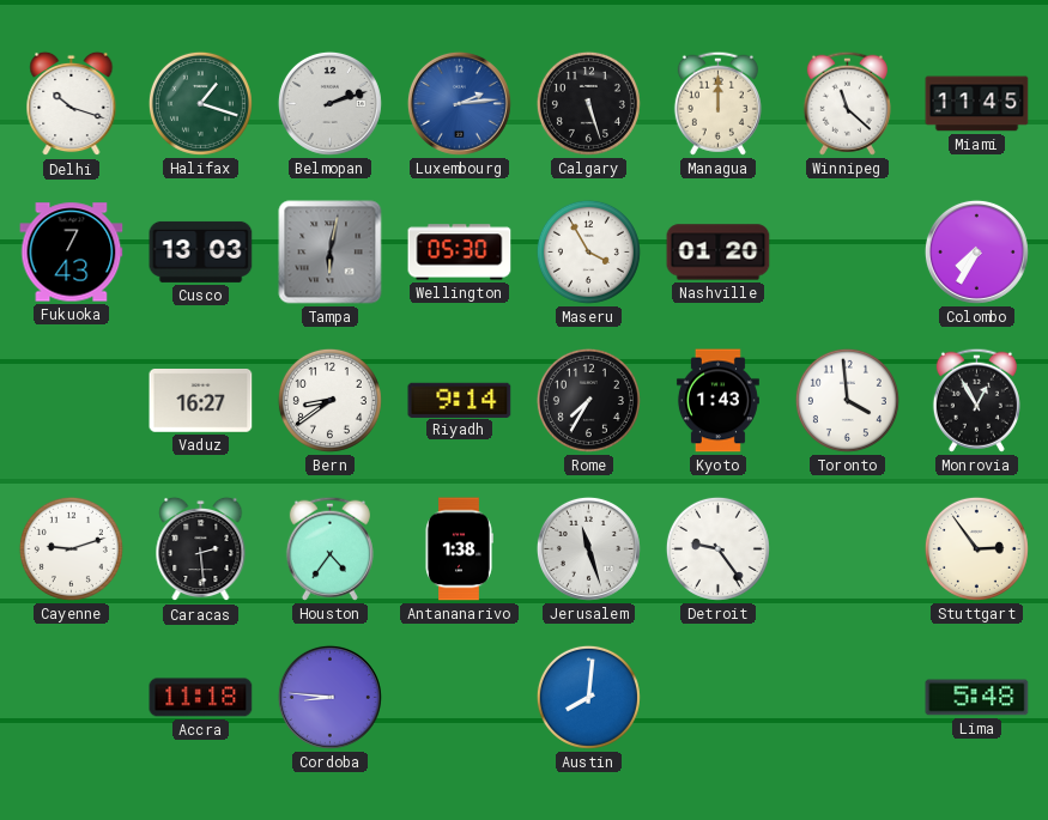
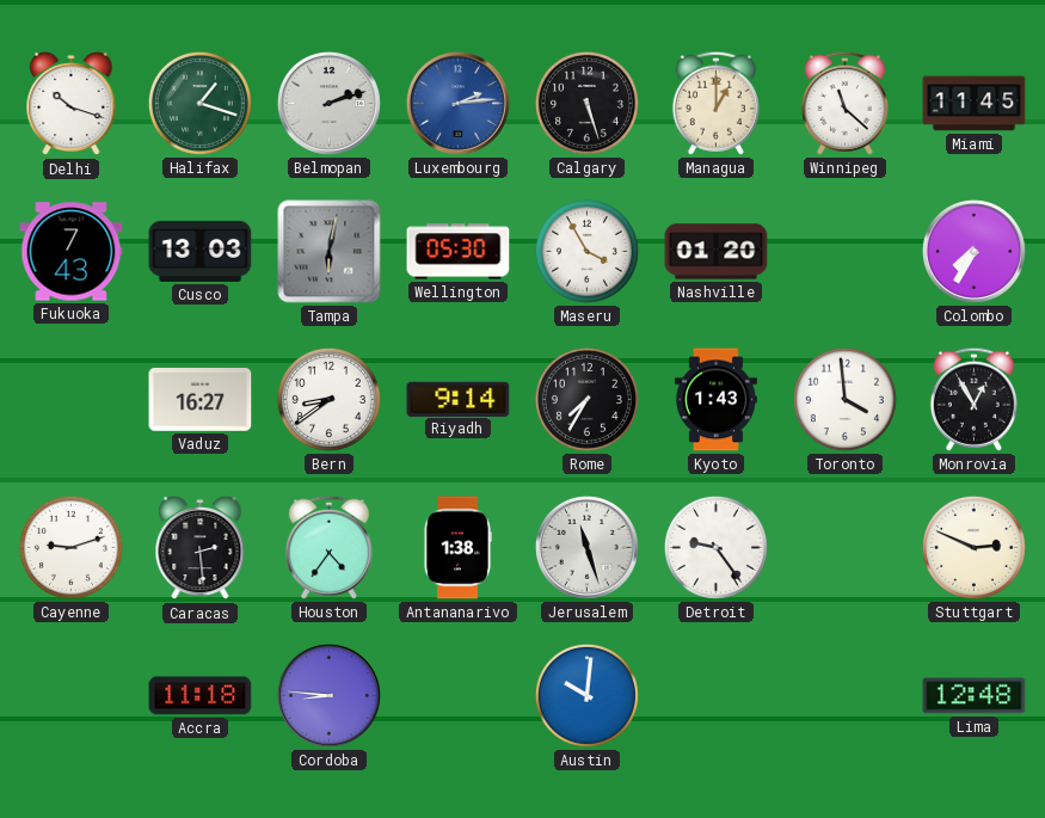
Managua: 12:00 -> 1:00 (715, 103)
Stuttgart: 2:54 -> 2:49 (973, 547)
Austin: 8:01 -> 10:01 (586, 695)
Lima: 5:48 -> 12:48 (975, 696)
